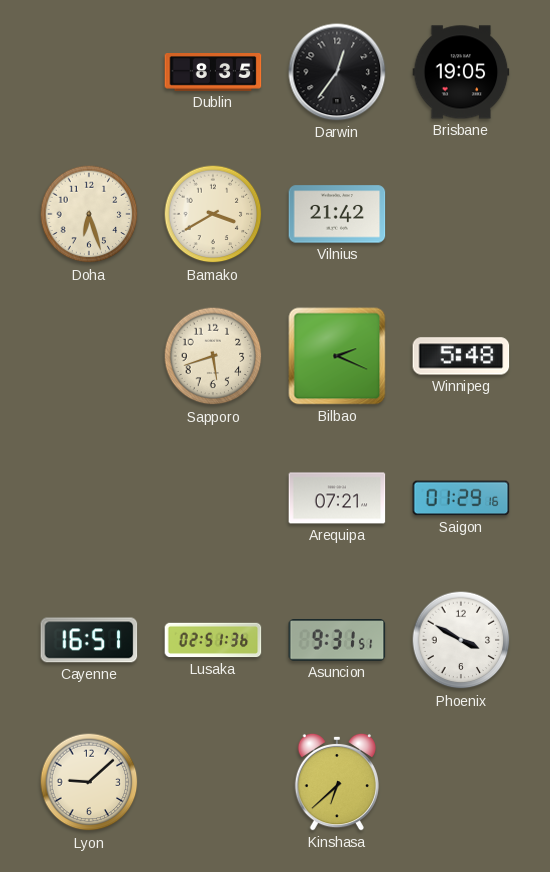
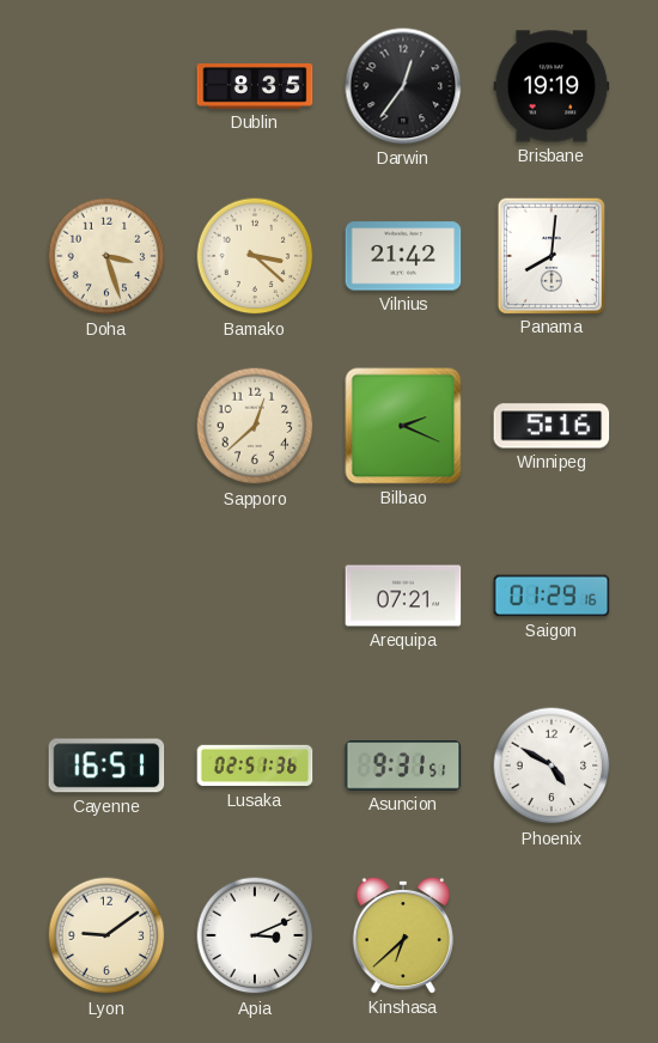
Brisbane: 19:05 -> 19:19 (552, 86)
Doha: 6:27 -> 3:27 (106, 256)
Bamako: 3:40 -> 3:22 (255, 256)
Panama: none -> 8:01 (552, 255)
Sapporo: 5:42 -> 12:38 (255, 426)
Winnipeg: 5:48 -> 5:16 (552, 426)
Phoenix: 3:50 -> 4:50 (552, 766)
Lyon: 9:08 -> 9:09 (106, 935)
Apia: none -> 3:11 (255, 935)
